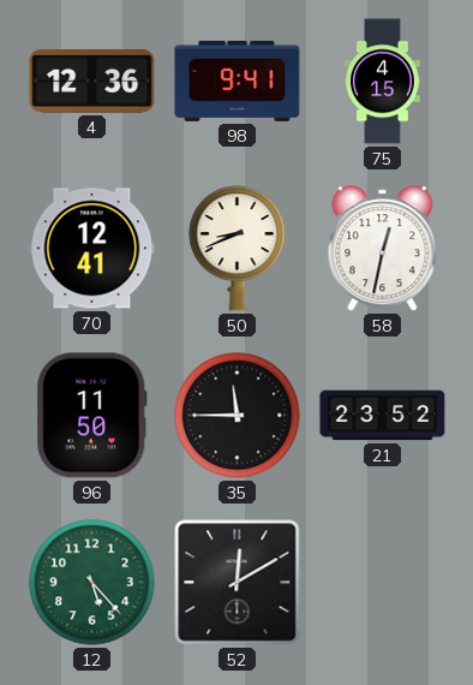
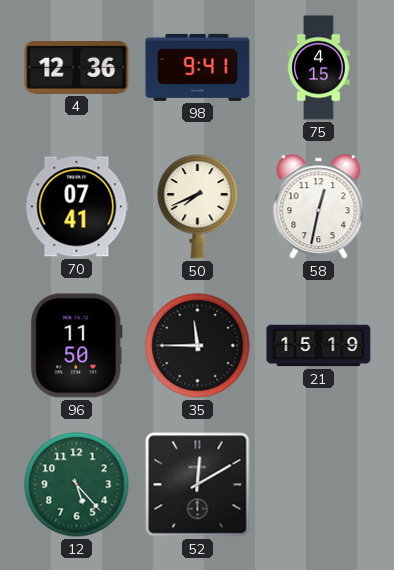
70: 12:41 -> 07:41 (77, 207)
50: 8:41 -> 7:41 (198, 207)
21: 23:52 -> 15:19 (319, 346)
